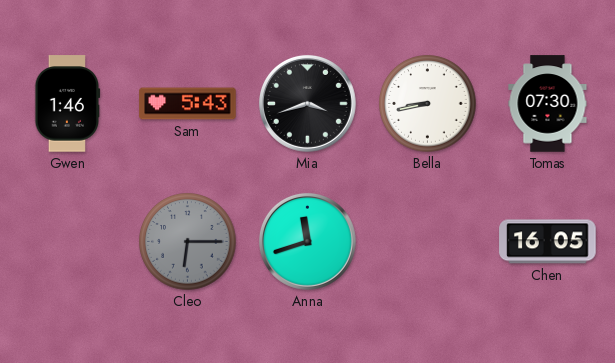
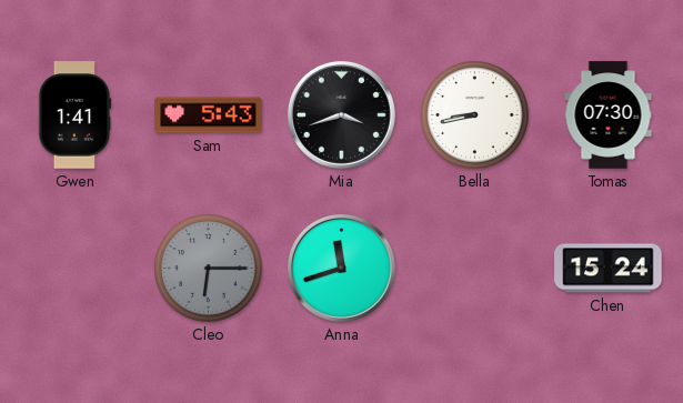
Gwen: 1:46 -> 1:41 (76, 115)
Chen: 16:05 -> 15:24 (609, 269)
